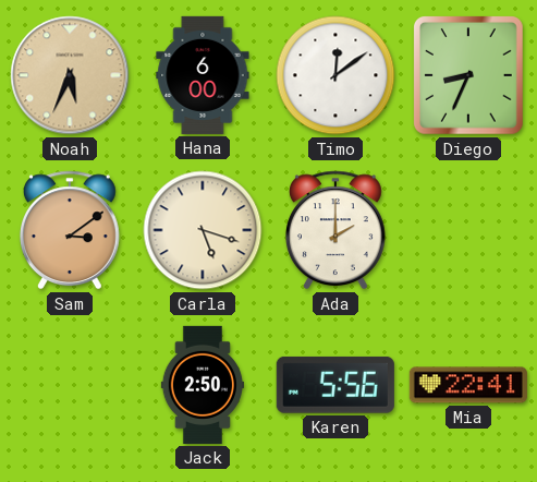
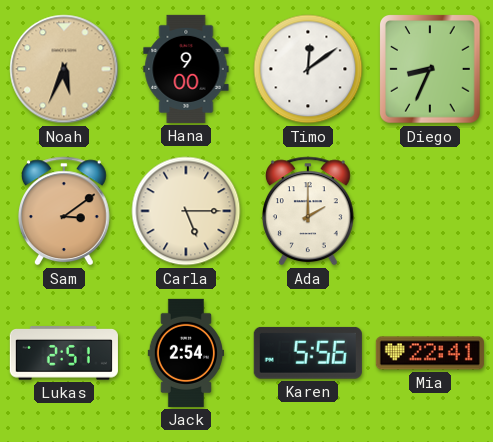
Hana: 6:00 -> 9:00 (186, 69)
Carla: 5:18 -> 5:15 (186, 211)
Lukas: none -> 2:51 (64, 353)
Jack: 2:50 -> 2:54 (185, 353)
